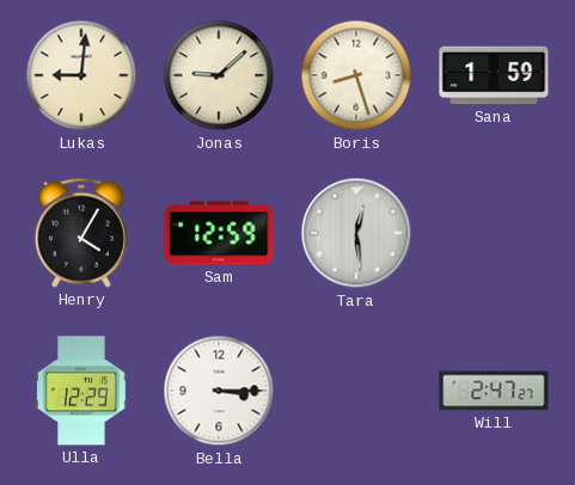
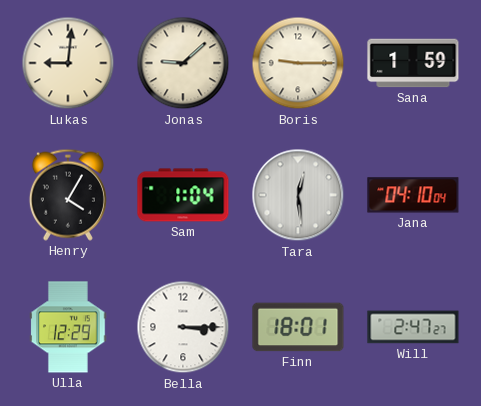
Boris: 8:27 -> 9:15 (298, 63)
Sam: 12:59 -> 1:04 (183, 195)
Jana: none -> 04:10 (413, 195)
Finn: none -> 18:01 (298, 327)
